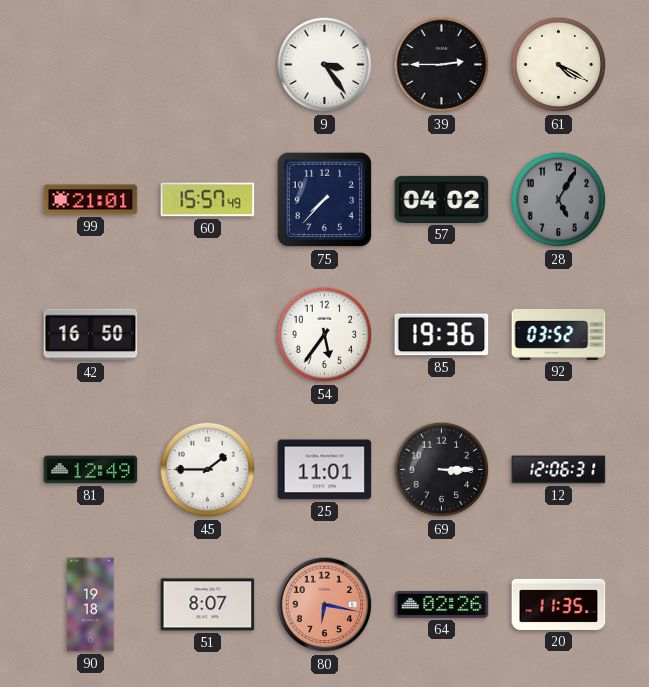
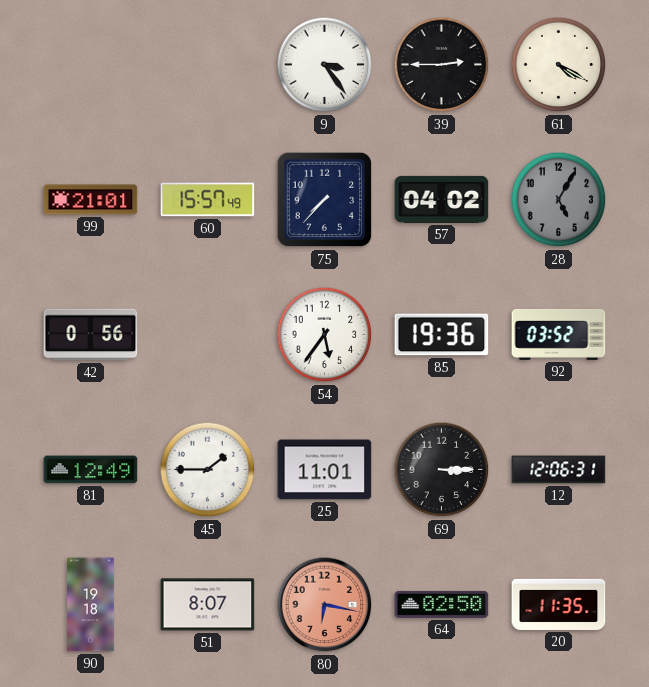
42: 16:50 -> 0:56 (91, 335)
64: 02:26 -> 02:50 (442, 604)
